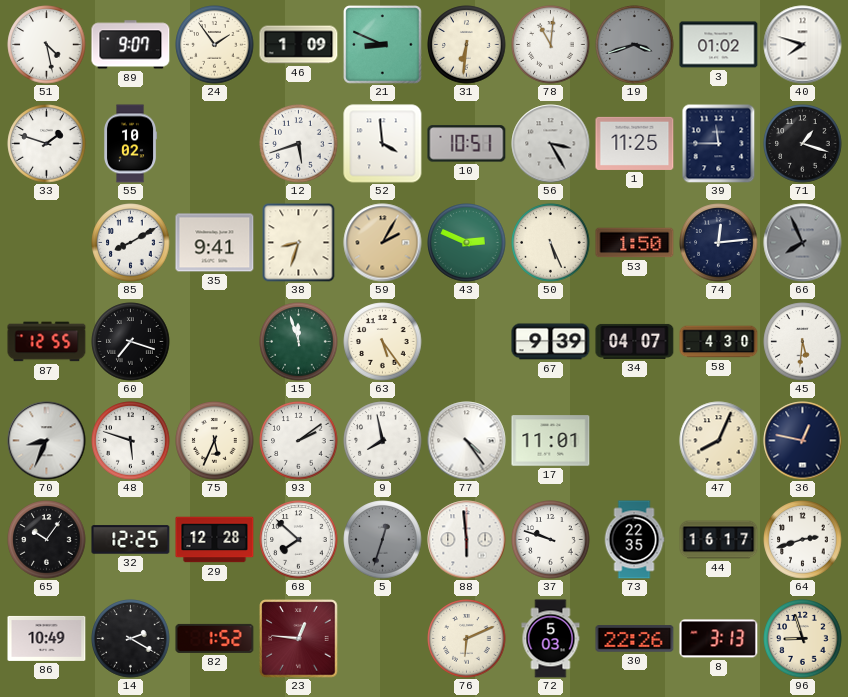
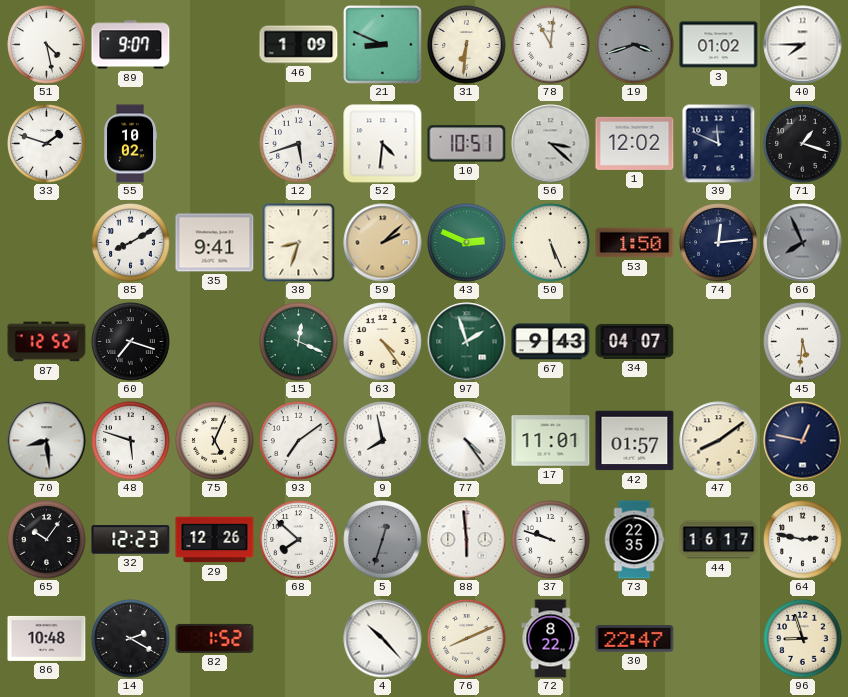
24: 1:54 -> none (215, 45)
40: 7:48 -> 7:45 (803, 45)
52: 3:59 -> 4:31 (383, 144)
56: 3:25 -> 3:22 (551, 144)
1: 11:25 -> 12:02 (635, 143)
39: 11:45 -> 11:49 (719, 144)
59: 2:05 -> 2:08 (383, 243)
87: 12:55 -> 12:52 (47, 342)
15: 11:57 -> 12:19 (299, 342)
63: 5:24 -> 4:24 (383, 342)
97: none -> 1:57 (467, 342)
67: 9:39 -> 9:43 (551, 342)
58: 4:30 -> none (719, 342)
70: 8:34 -> 8:29 (47, 441)
75: 5:34 -> 5:04 (215, 441)
93: 2:09 -> 7:09 (299, 441)
42: none -> 01:57 (635, 441)
47: 8:04 -> 8:09 (719, 441)
32: 12:25 -> 12:23 (131, 540)
29: 12:28 -> 12:26 (215, 540)
64: 2:42 -> 2:47 (803, 540)
86: 10:49 -> 10:48 (47, 638)
23: 12:46 -> none (299, 639)
4: none -> 10:23 (383, 639)
76: 6:11 -> 8:11 (467, 639)
72: 5:03 -> 8:22 (551, 639)
30: 22:26 -> 22:47 (635, 639)
8: 3:13 -> none (719, 639)
